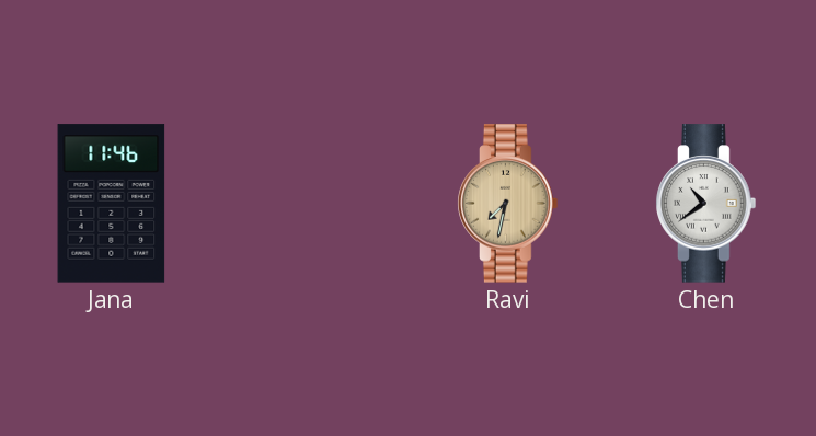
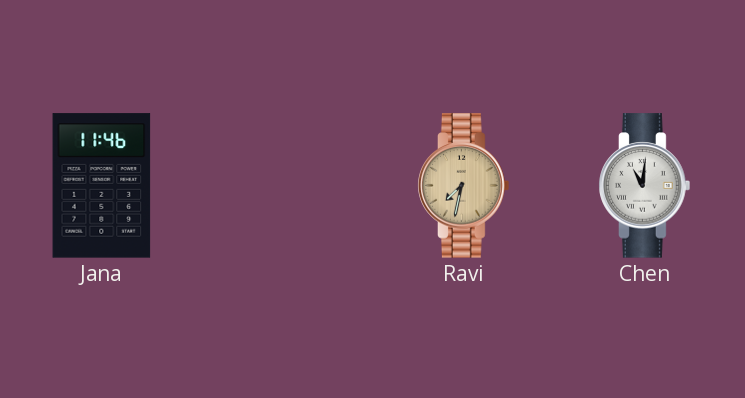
Chen: 10:39 -> 11:01 (645, 186)
